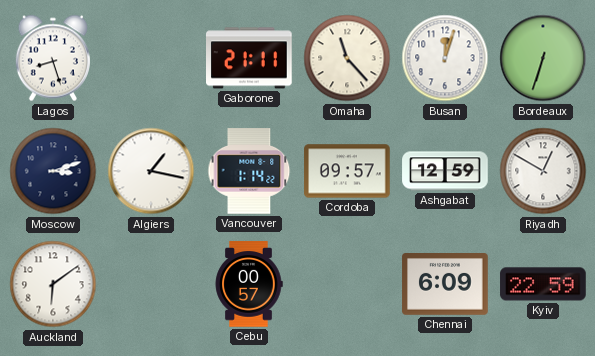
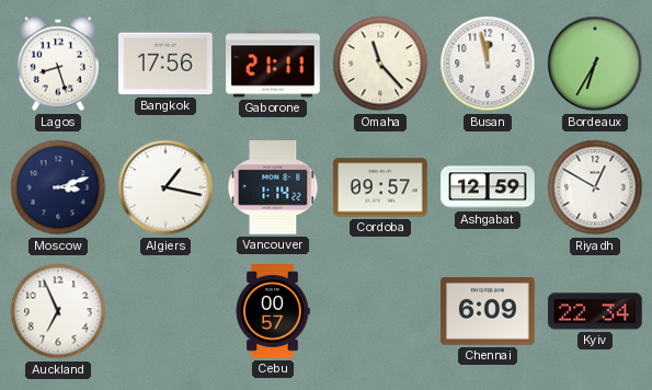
Bangkok: none -> 17:56 (165, 64)
Busan: 12:03 -> 11:58 (488, 64)
Bordeaux: 6:33 -> 6:35 (595, 64)
Auckland: 6:09 -> 6:56 (58, 311)
Kyiv: 22:59 -> 22:34 (595, 311)
